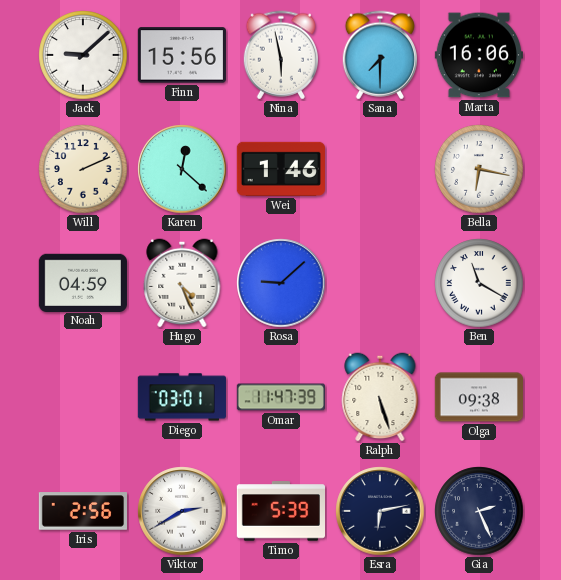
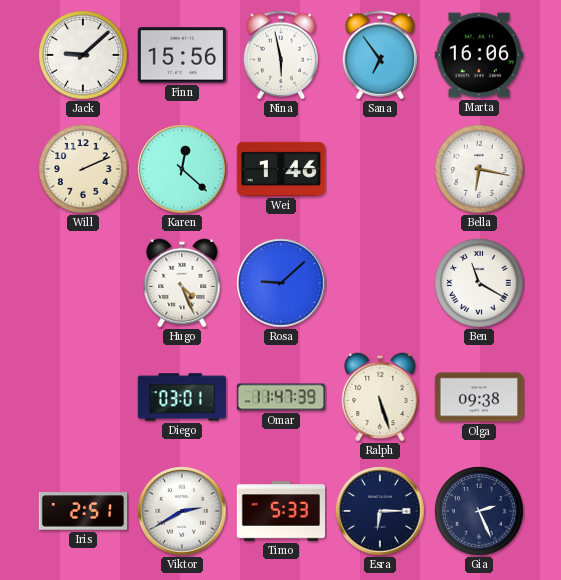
Sana: 7:30 -> 6:54 (379, 55)
Noah: 04:59 -> none (83, 282)
Iris: 2:56 -> 2:51 (82, 511)
Timo: 5:39 -> 5:33 (280, 511)
Esra: 6:13 -> 6:15 (380, 511)
